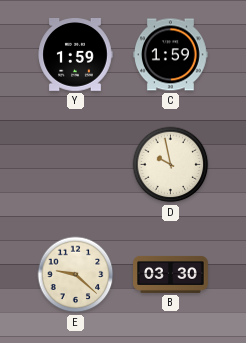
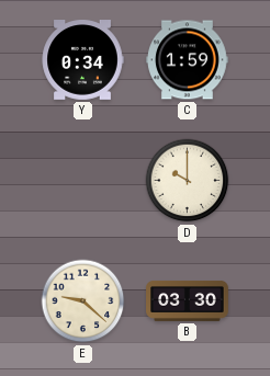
Y: 1:59 -> 0:34 (82, 60)
D: 9:58 -> 10:00 (188, 181)
